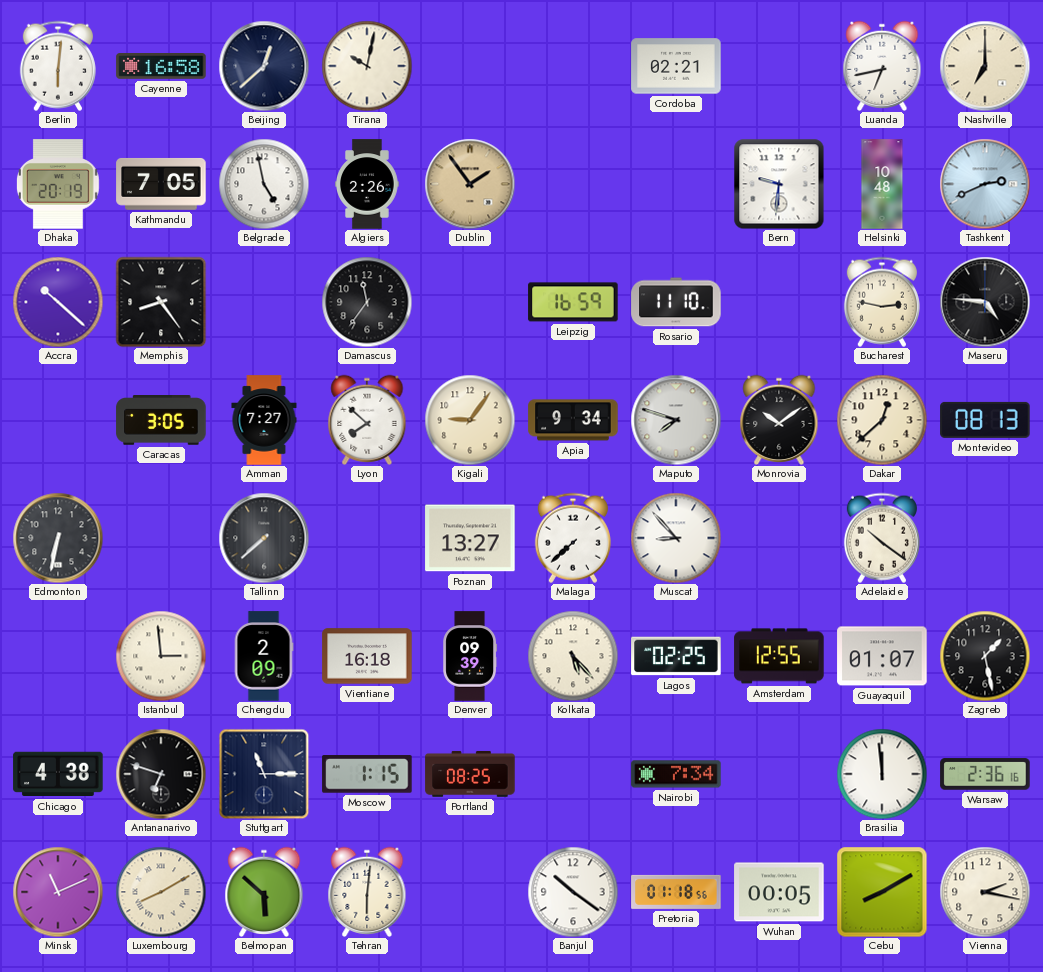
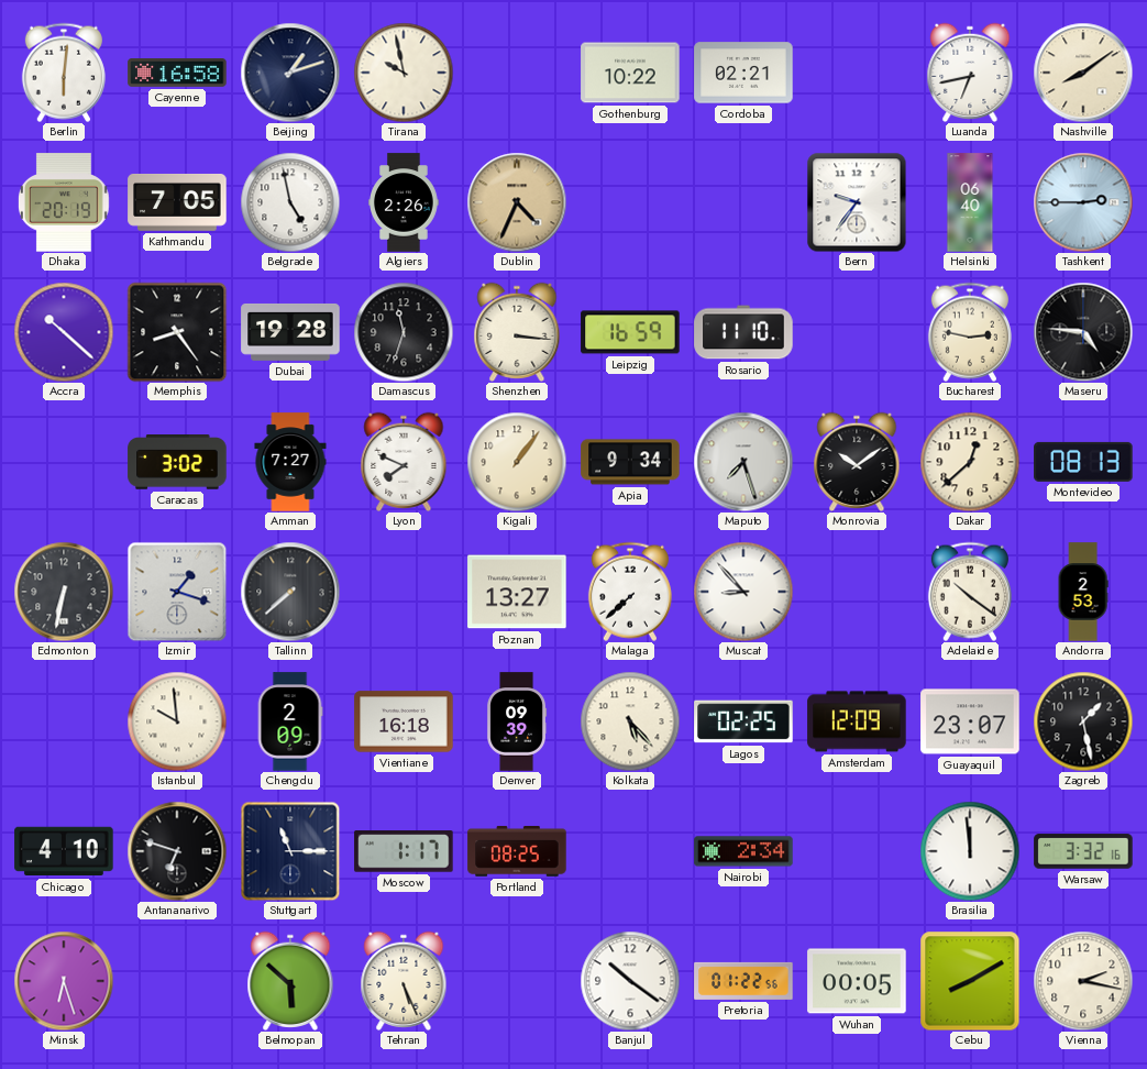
Beijing: 12:38 -> 1:12 (290, 73)
Tirana: 10:02 -> 9:58 (404, 73)
Gothenburg: none -> 10:22 (630, 73)
Nashville: 7:00 -> 8:09 (1083, 73)
Dublin: 1:54 -> 4:34 (517, 202)
Bern: 9:31 -> 9:36 (857, 202)
Helsinki: 10:48 -> 06:40 (970, 202)
Tashkent: 2:41 -> 2:45 (1083, 202)
Dubai: none -> 19:28 (290, 332)
Damascus: 11:36 -> 11:33 (404, 332)
Shenzhen: none -> 3:16 (517, 332)
Caracas: 3:05 -> 3:02 (177, 463)
Lyon: 7:52 -> 7:49 (404, 462)
Kigali: 9:06 -> 1:06 (517, 462)
Maputo: 7:48 -> 7:27 (743, 462)
Izmir: none -> 1:18 (177, 592)
Andorra: none -> 2:53 (1083, 592)
Istanbul: 2:59 -> 9:59 (177, 721)
Amsterdam: 12:55 -> 12:09 (857, 721)
Guayaquil: 01:07 -> 23:07 (970, 721)
Chicago: 4:38 -> 4:10 (64, 851)
Moscow: 1:15 -> 1:17 (404, 851)
Nairobi: 7:34 -> 2:34 (743, 851)
Warsaw: 2:36 -> 3:32 (1083, 851)
Minsk: 11:11 -> 6:27 (64, 981)
Luxembourg: 8:10 -> none (161, 892)
Tehran: 6:01 -> 5:26 (404, 981)
Pretoria: 01:18 -> 01:22 (743, 981)
